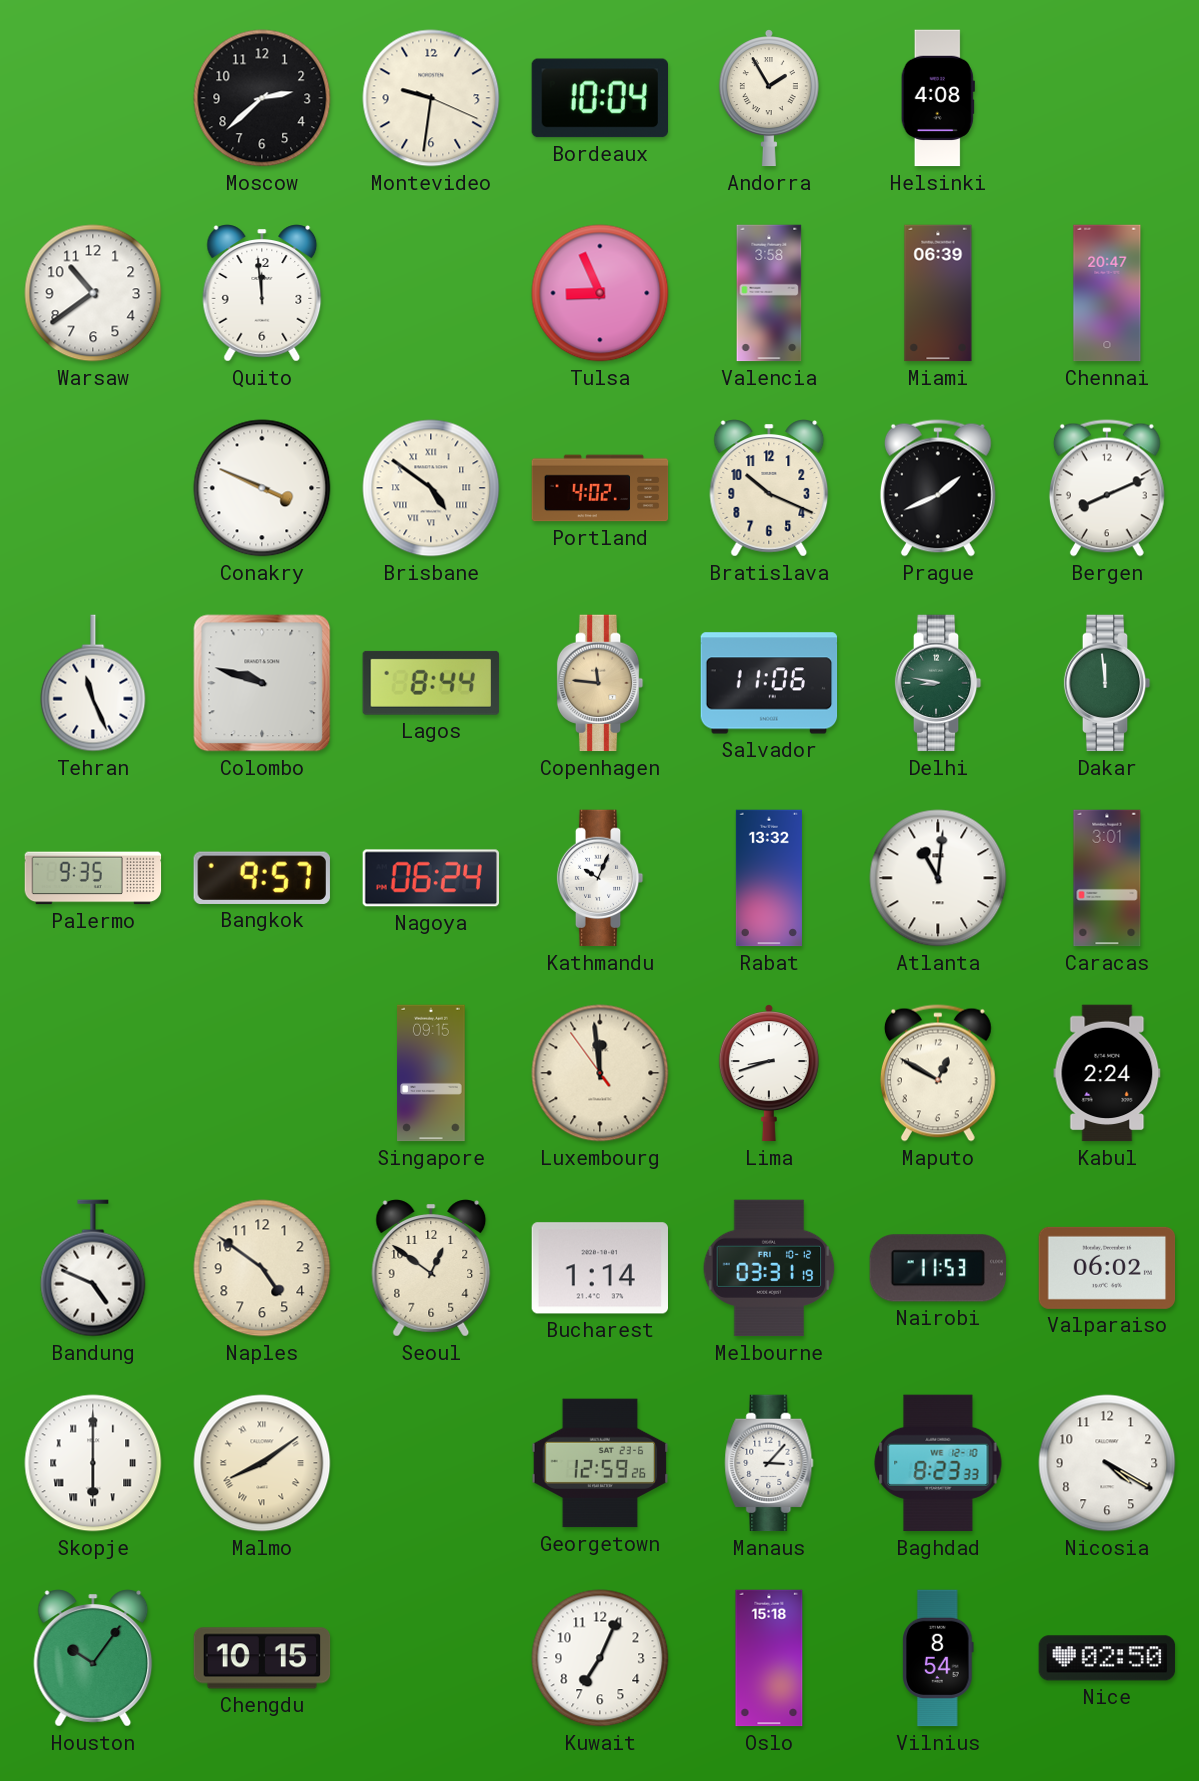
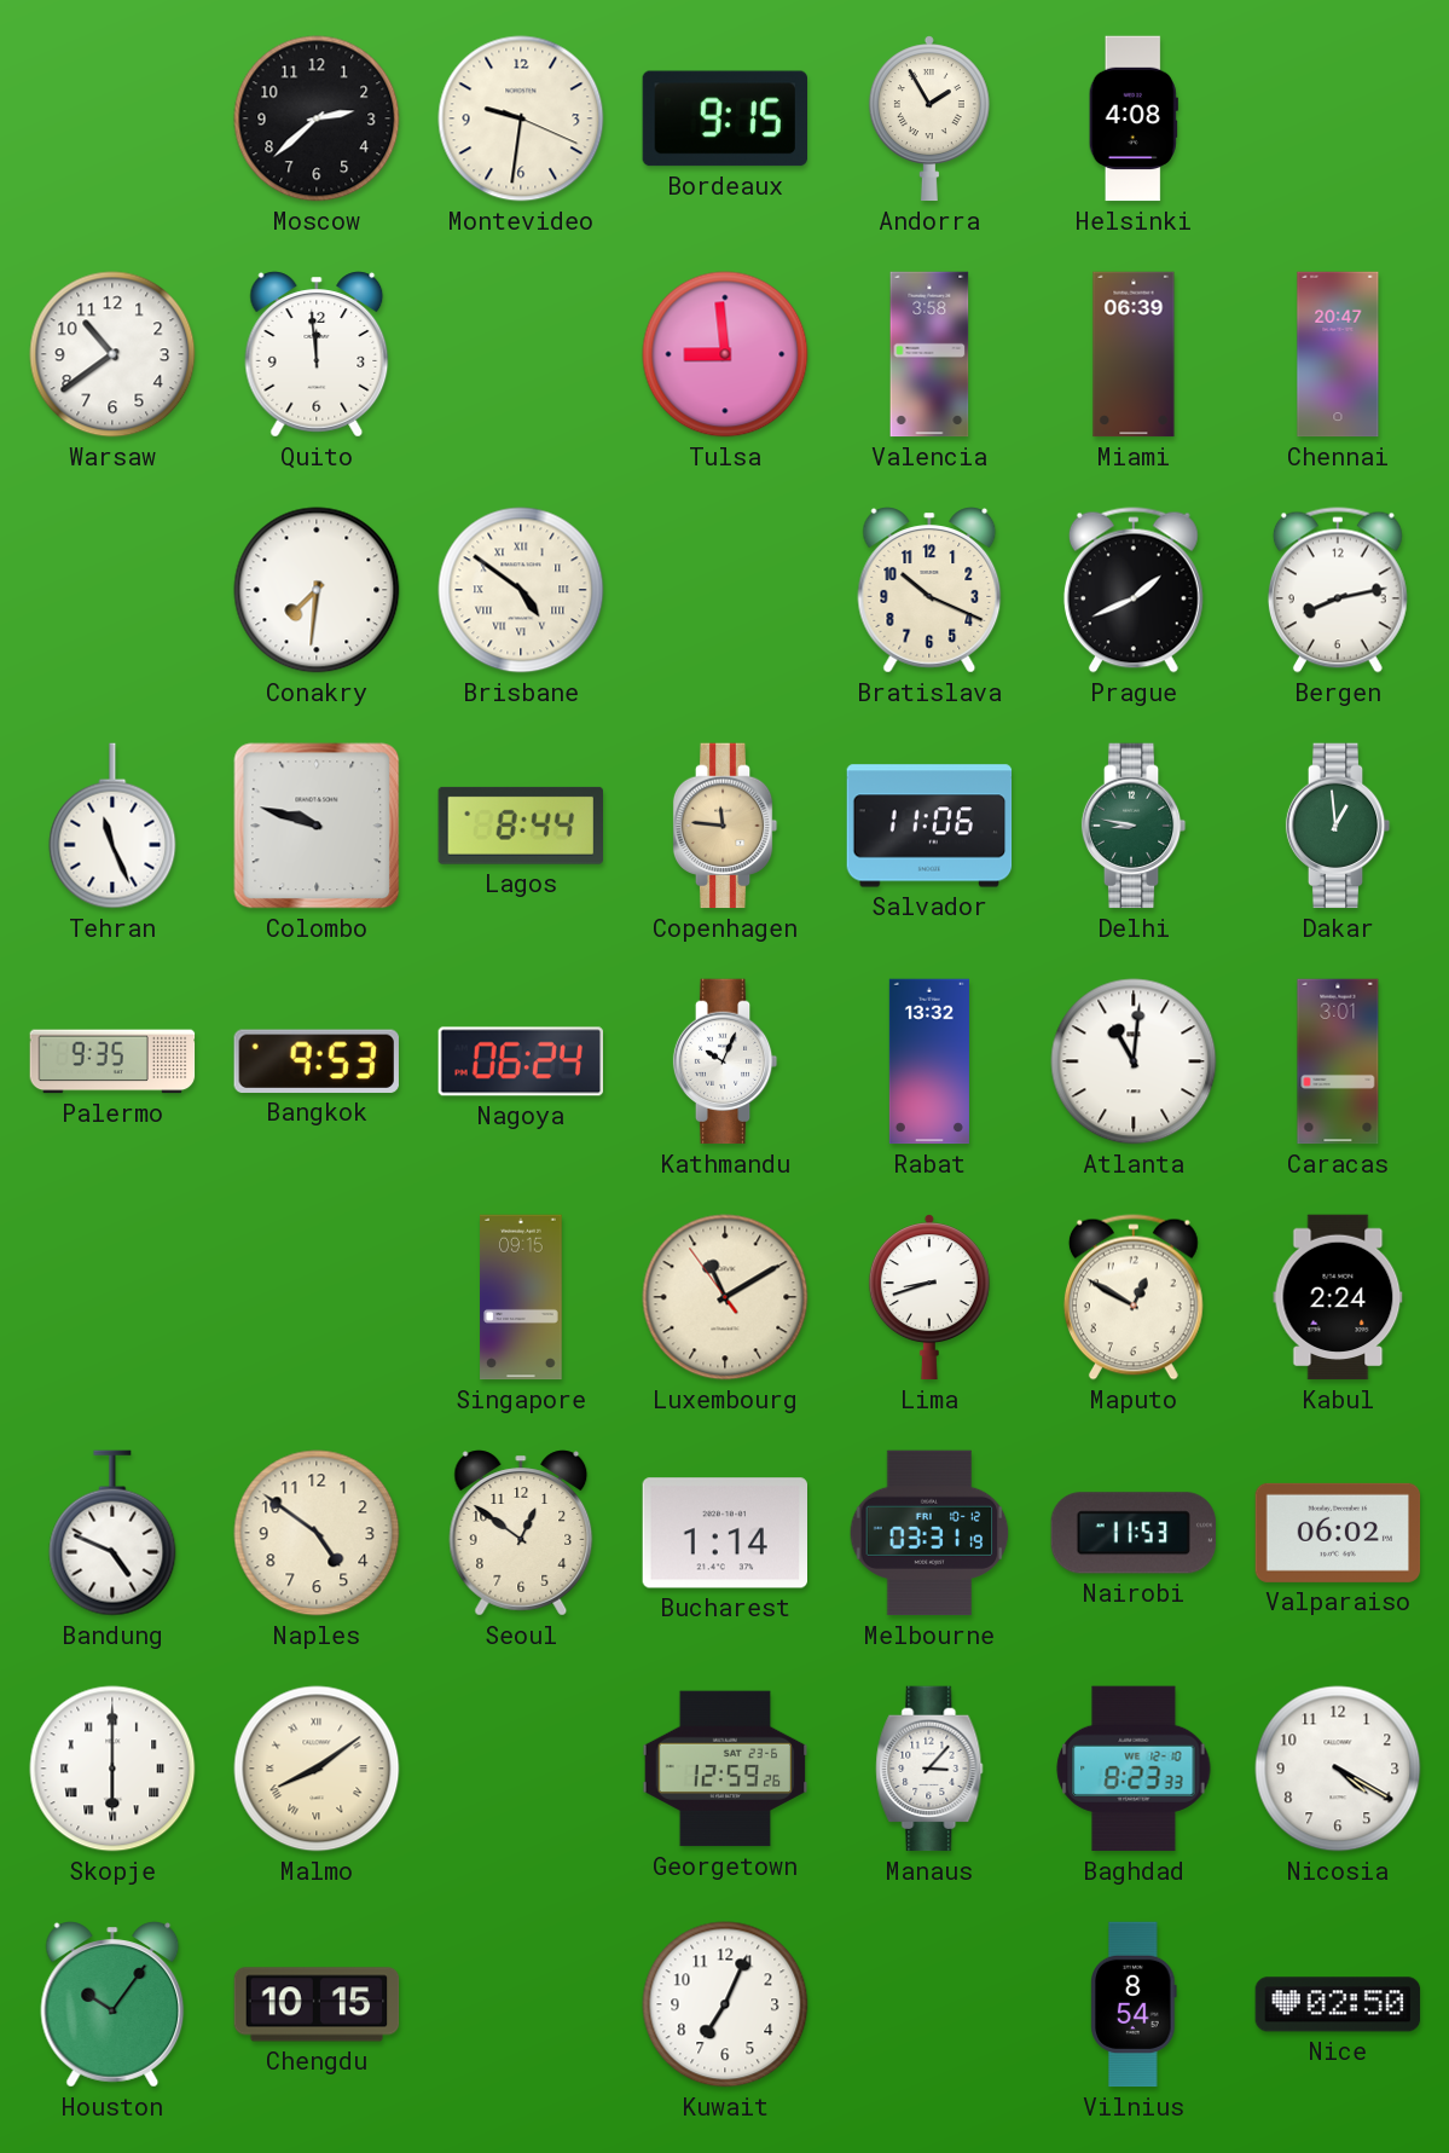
Bordeaux: 10:04 -> 9:15 (724, 118)
Tulsa: 8:56 -> 8:59 (725, 354)
Conakry: 3:49 -> 7:31 (317, 590)
Portland: 4:02 -> none (600, 488)
Bergen: 8:11 -> 8:13 (1338, 590)
Dakar: 11:59 -> 12:59 (1338, 826)
Bangkok: 9:57 -> 9:53 (317, 1061)
Luxembourg: 11:58 -> 11:09 (725, 1297)
Oslo: 15:18 -> none (769, 1658)
